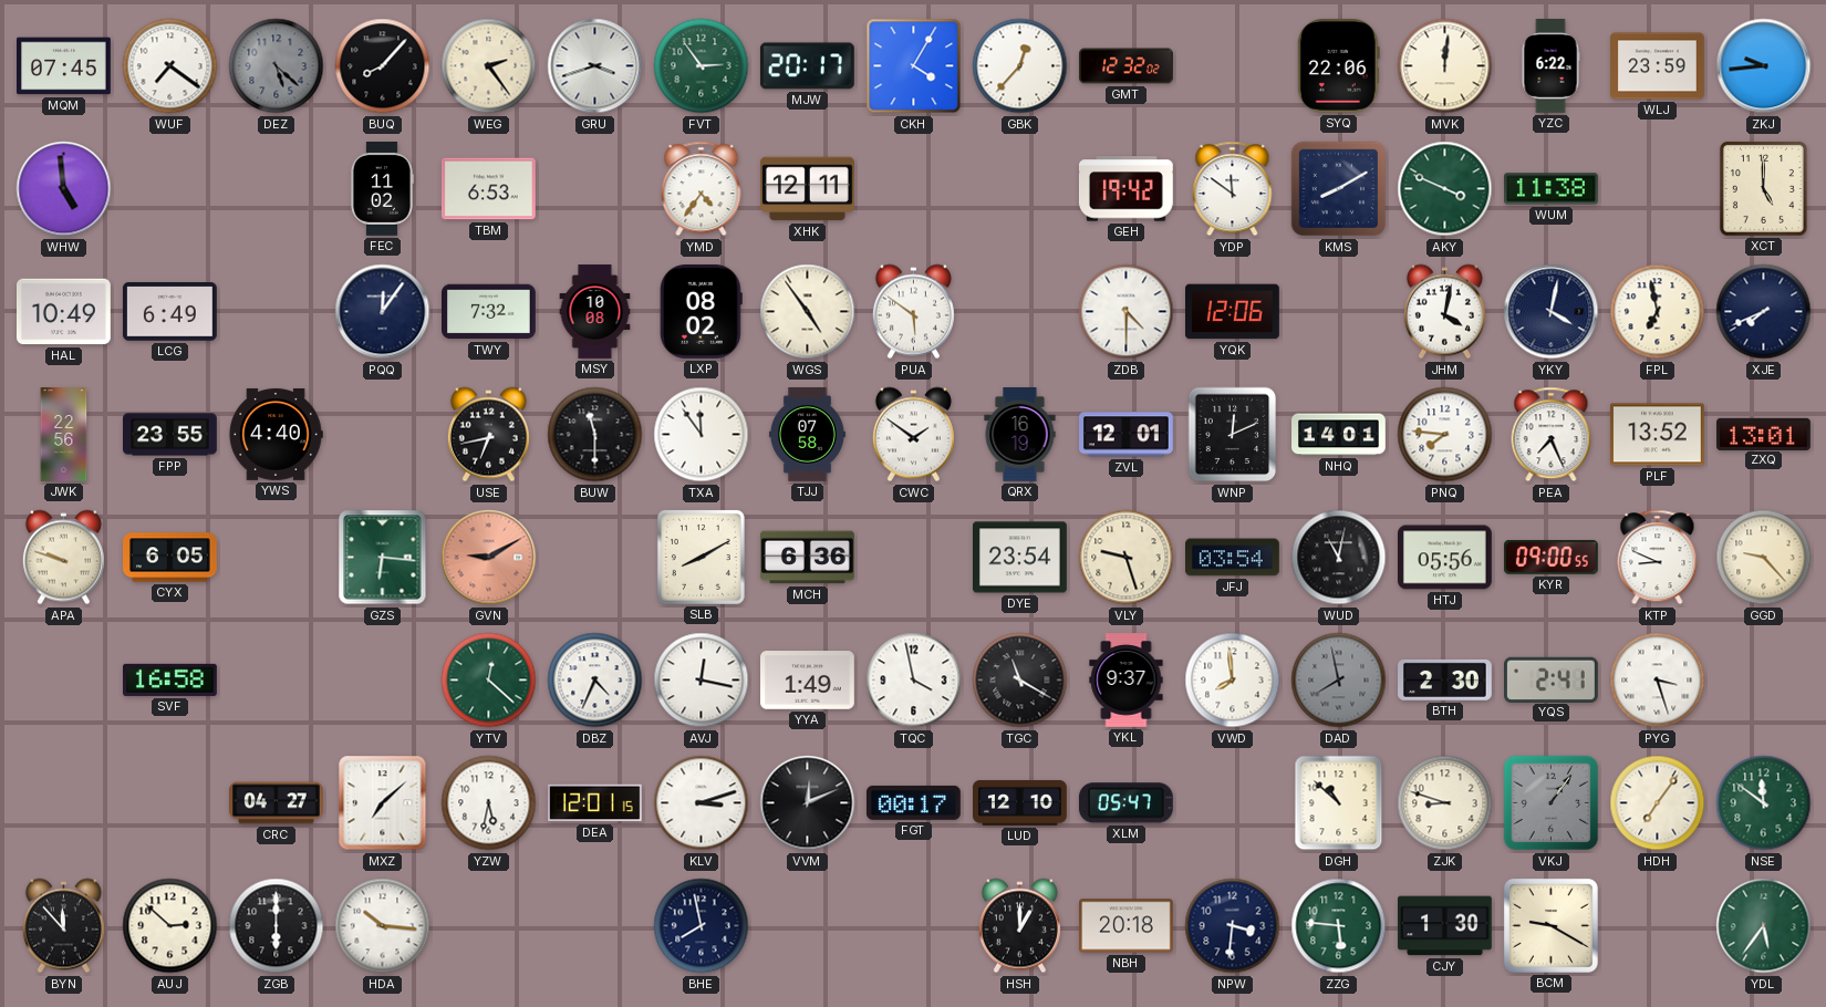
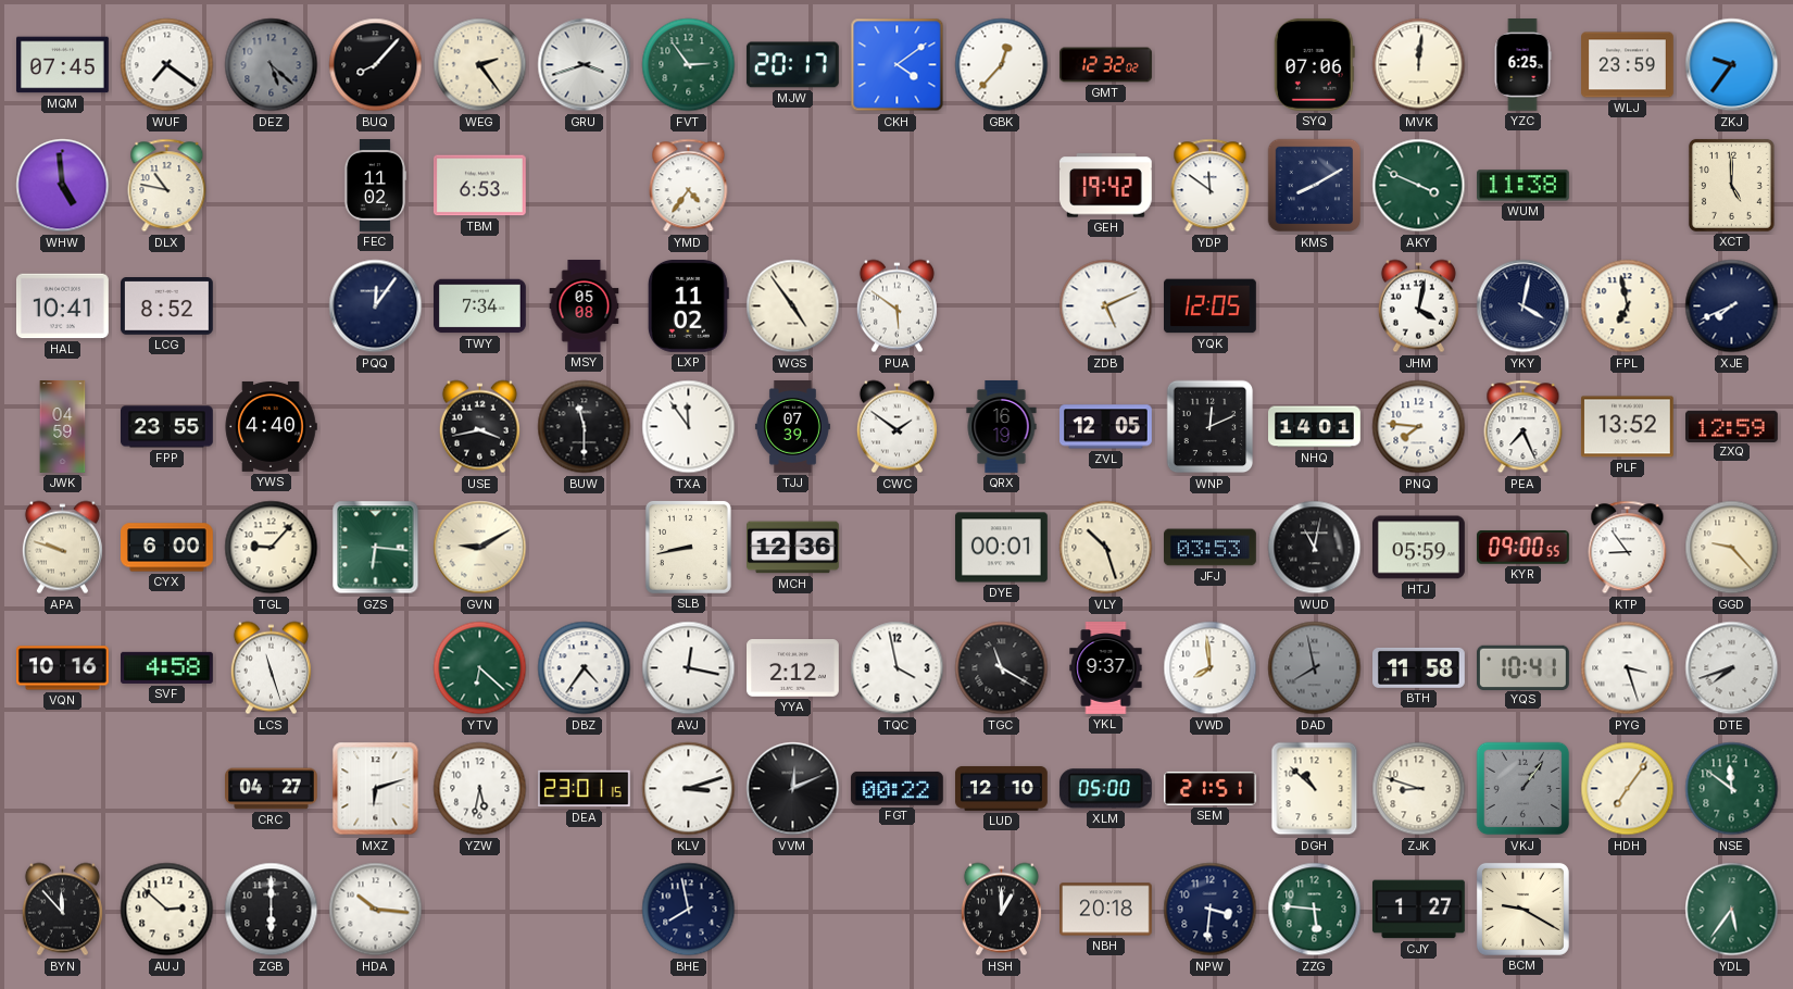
CKH: 4:05 -> 4:09 (898, 65)
SYQ: 22:06 -> 07:06 (1314, 64)
YZC: 6:22 -> 6:25 (1522, 65)
ZKJ: 9:44 -> 9:36 (1732, 65)
DLX: none -> 10:47 (167, 186)
XHK: 12:11 -> none (808, 189)
HAL: 10:49 -> 10:41 (63, 306)
LCG: 6:49 -> 8:52 (167, 306)
TWY: 7:32 -> 7:34 (480, 306)
MSY: 10:08 -> 05:08 (585, 306)
LXP: 08:02 -> 11:02 (688, 306)
ZDB: 4:30 -> 5:11 (1106, 306)
YQK: 12:06 -> 12:05 (1211, 306)
JWK: 22:56 -> 04:59 (63, 427)
USE: 6:43 -> 3:43 (479, 427)
TJJ: 07:58 -> 07:39 (792, 427)
ZVL: 12:01 -> 12:05 (1106, 427)
ZXQ: 13:01 -> 12:59 (1732, 426)
CYX: 6:05 -> 6:00 (167, 548)
TGL: none -> 9:07 (272, 548)
GVN dial: salmon -> cream (480, 548)
SLB: 8:10 -> 8:43 (688, 547)
MCH: 6:36 -> 12:36 (793, 548)
DYE: 23:54 -> 00:01 (1002, 548)
VLY: 9:27 -> 10:27 (1106, 548)
JFJ: 03:54 -> 03:53 (1211, 548)
HTJ: 05:56 -> 05:59 (1419, 548)
KTP: 8:49 -> 8:54 (1628, 548)
VQN: none -> 10:16 (63, 668)
SVF: 16:58 -> 4:58 (167, 667)
LCS: none -> 11:27 (271, 668)
YTV: 12:22 -> 6:22 (480, 668)
DBZ: 4:34 -> 4:36 (585, 668)
YYA: 1:49 -> 2:12 (793, 668)
BTH: 2:30 -> 11:58 (1419, 667)
YQS: 2:41 -> 10:41 (1524, 667)
DTE: none -> 7:42 (1732, 668)
MXZ: 7:08 -> 6:12 (376, 789)
DEA: 12:01 -> 23:01 (585, 789)
FGT: 00:17 -> 00:22 (896, 788)
XLM: 05:47 -> 05:00 (1105, 789)
SEM: none -> 21:51 (1211, 788)
CJY: 1:30 -> 1:27 (1419, 910)
